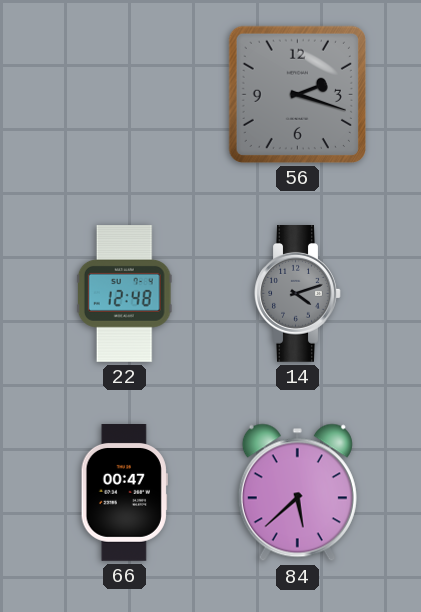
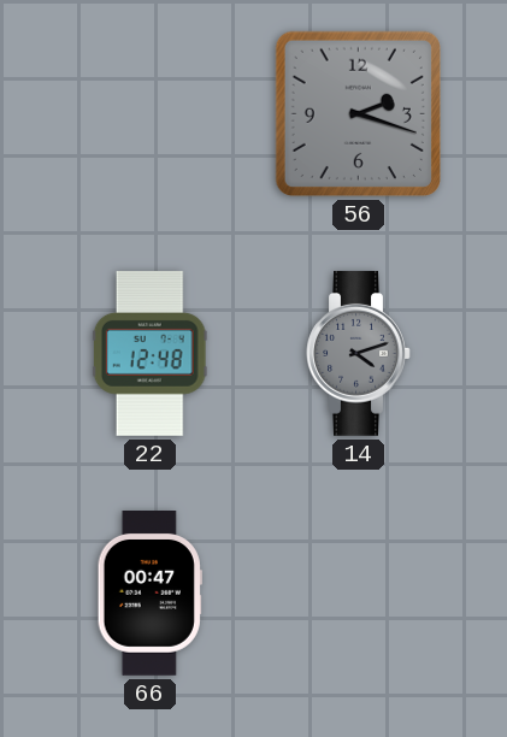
84: 5:38 -> none (297, 493)
